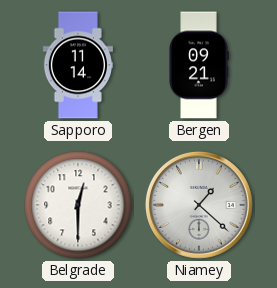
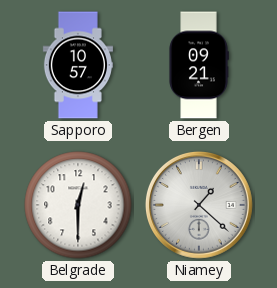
Sapporo: 11:14 -> 10:57 (78, 65)
